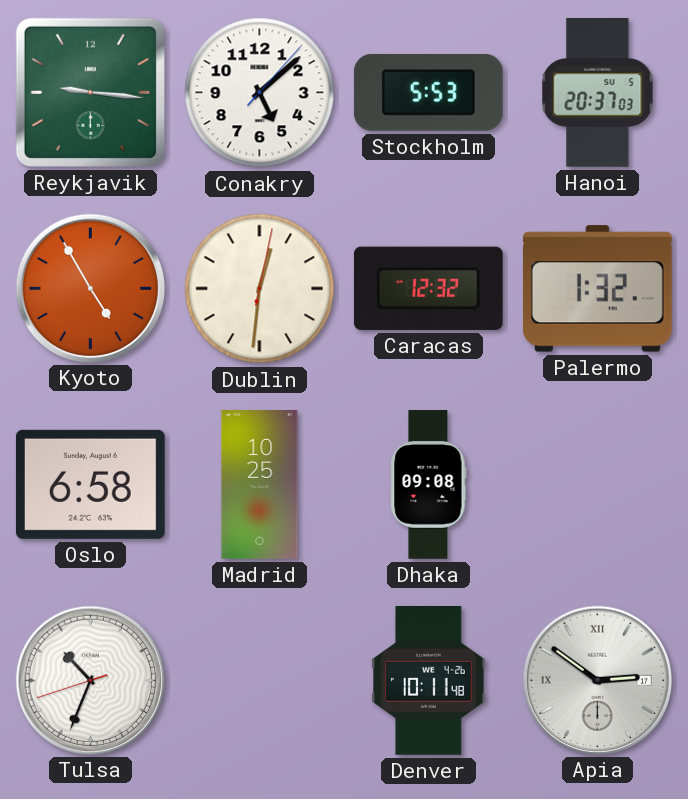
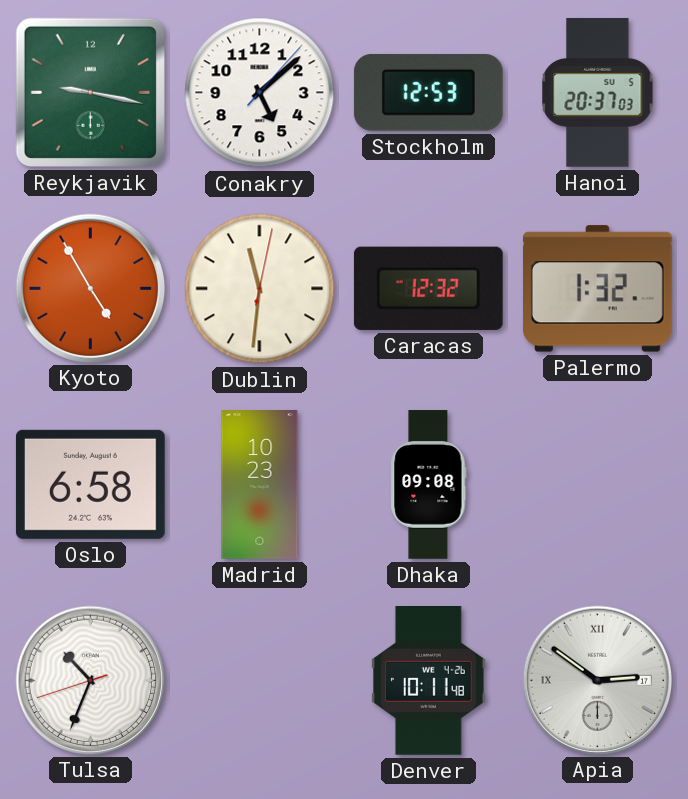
Reykjavik: 9:16 -> 9:17 (90, 92)
Stockholm: 5:53 -> 12:53 (428, 92)
Dublin: 12:31 -> 11:31 (260, 289)
Madrid: 10:25 -> 10:23 (260, 485)
